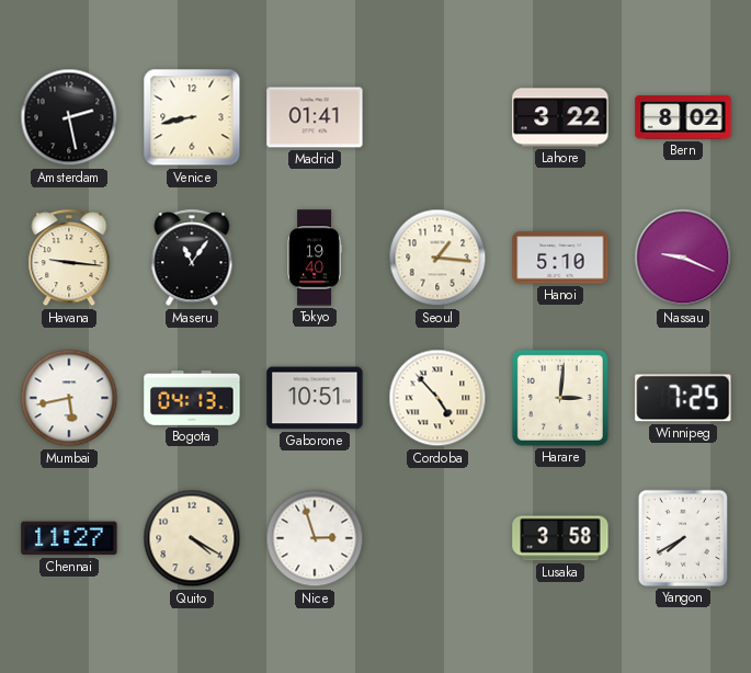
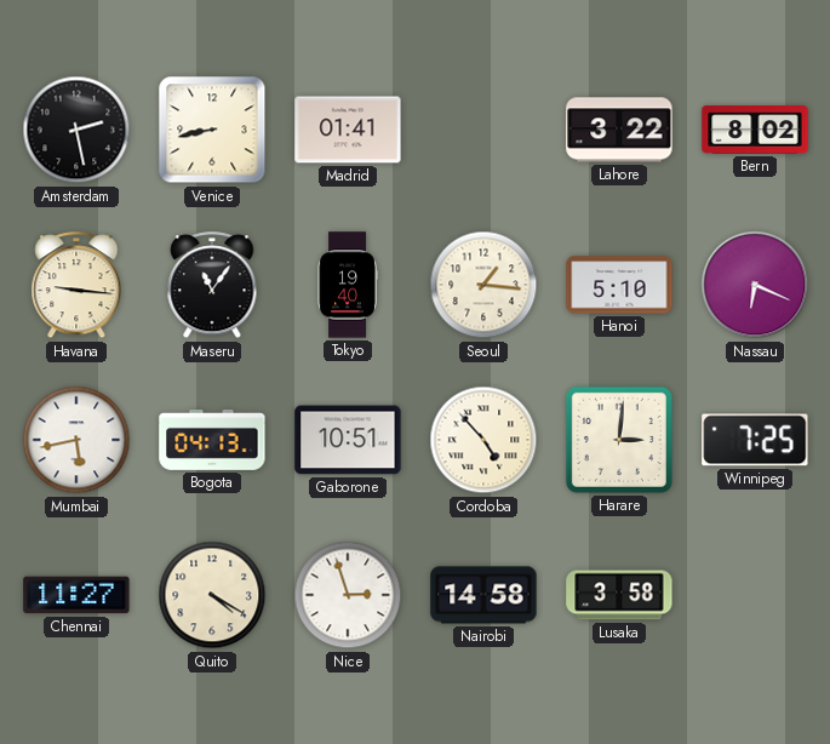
Nassau: 9:19 -> 6:19 (755, 285)
Nairobi: none -> 14:58 (483, 595)
Yangon: 7:40 -> none (683, 538)
